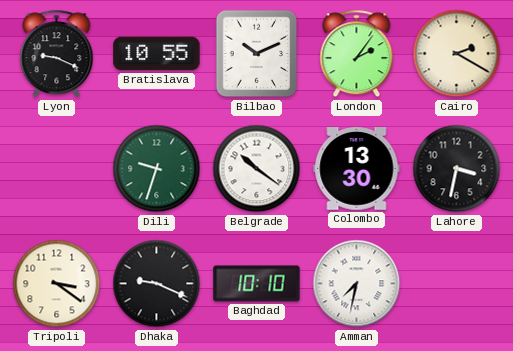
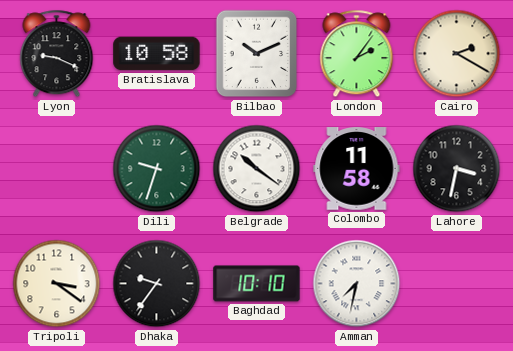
Bratislava: 10:55 -> 10:58 (157, 54)
Colombo: 13:30 -> 11:58 (357, 169)
Dhaka: 9:19 -> 9:36 (157, 284)
